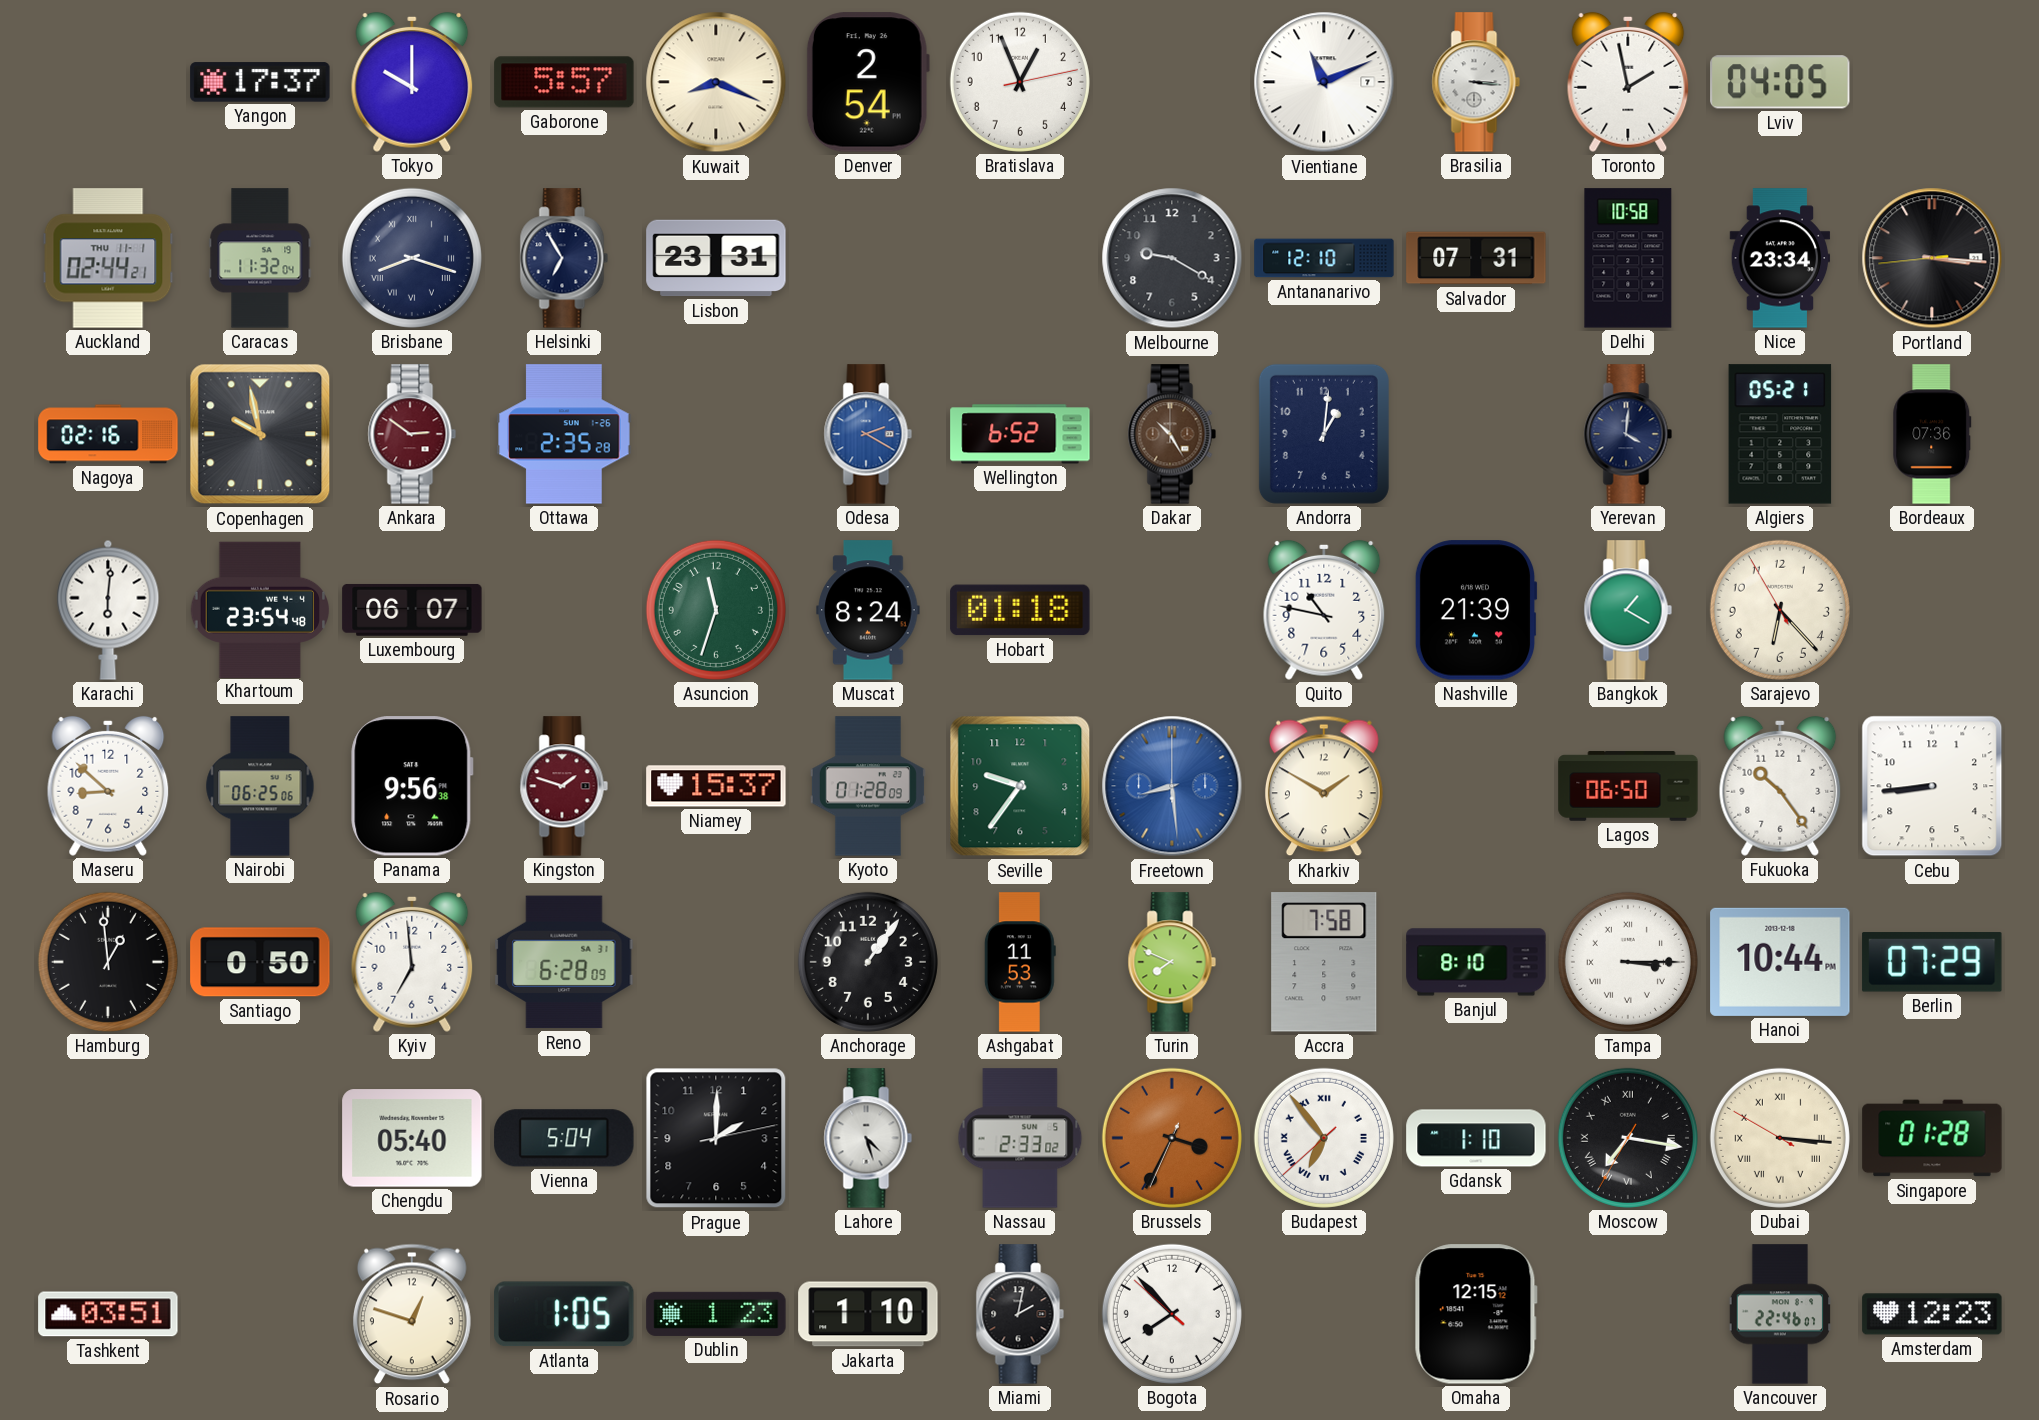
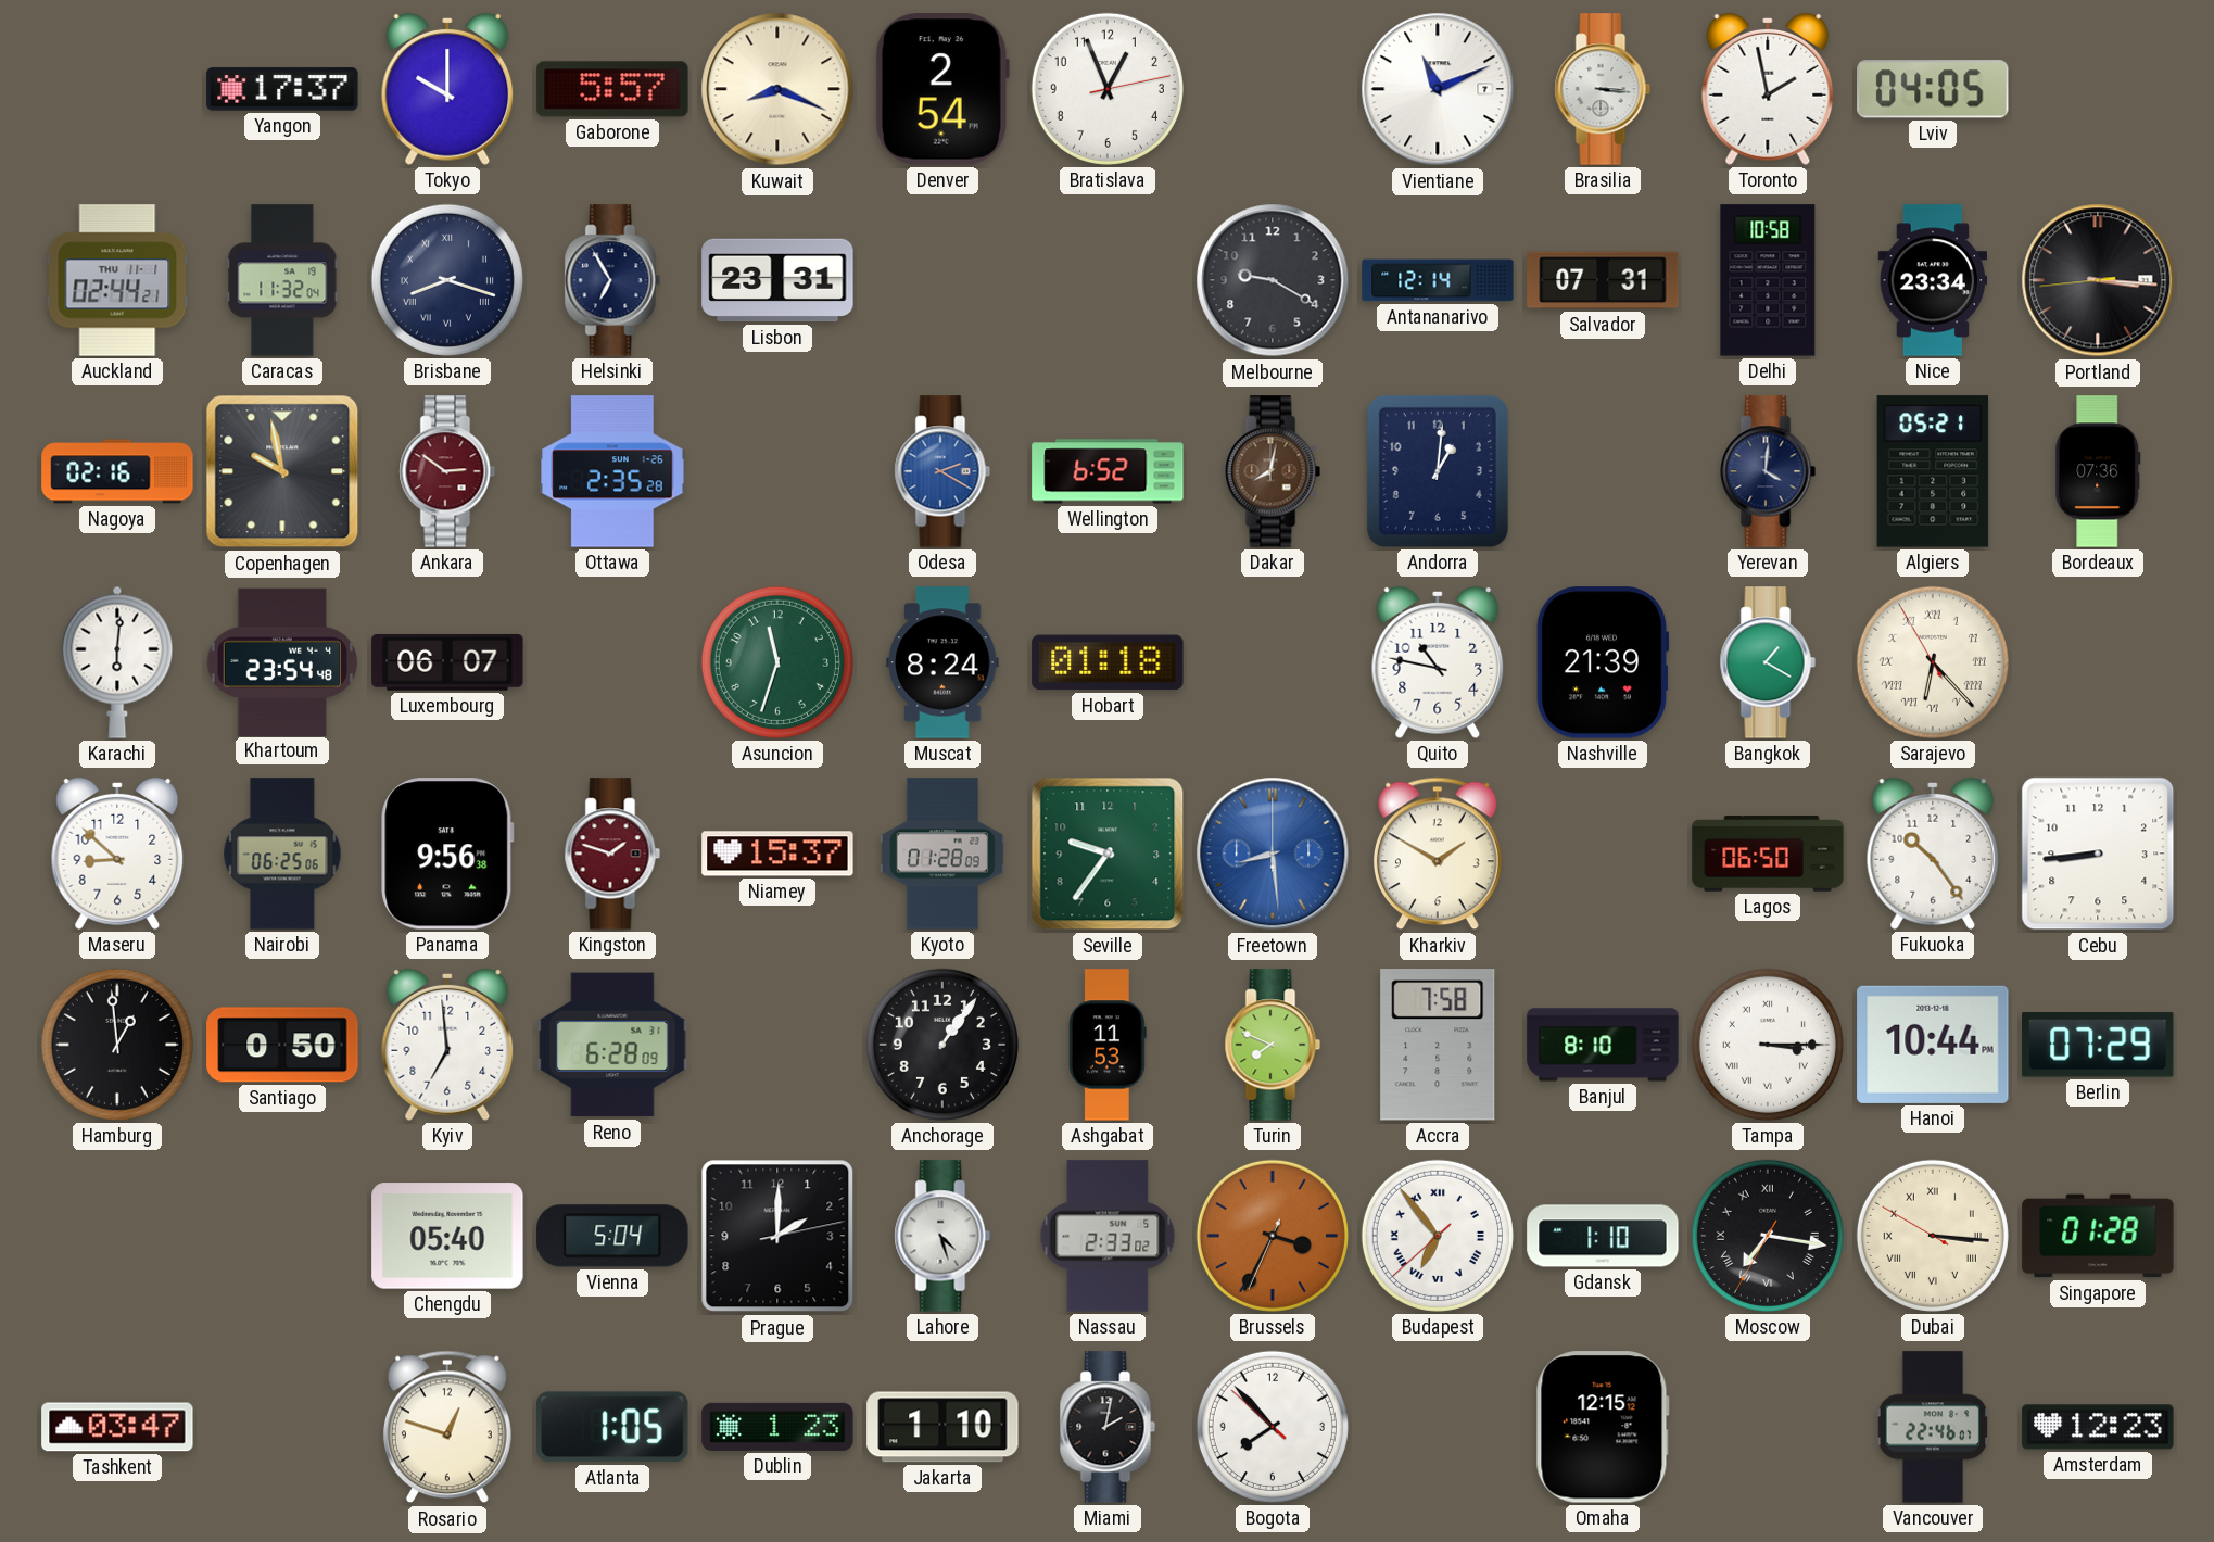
Antananarivo: 12:10 -> 12:14 (1438, 280)
Dakar: 10:25 -> 8:02 (1273, 471)
Sarajevo numerals: Arabic -> Roman (1933, 662)
Tashkent: 03:51 -> 03:47 (117, 1427)
